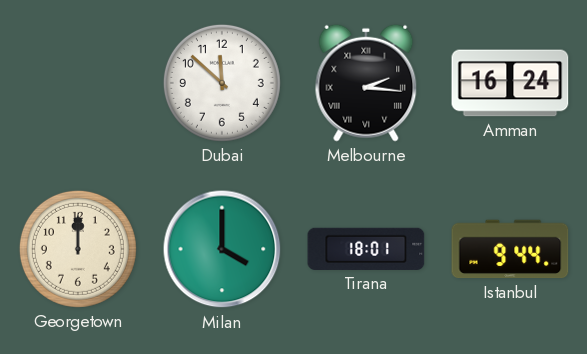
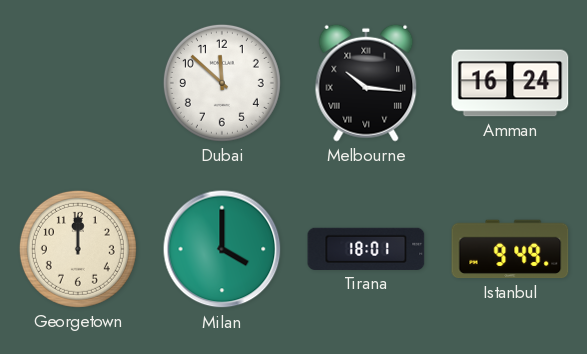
Melbourne: 2:16 -> 10:16 (366, 83)
Istanbul: 9:44 -> 9:49 (510, 249)
